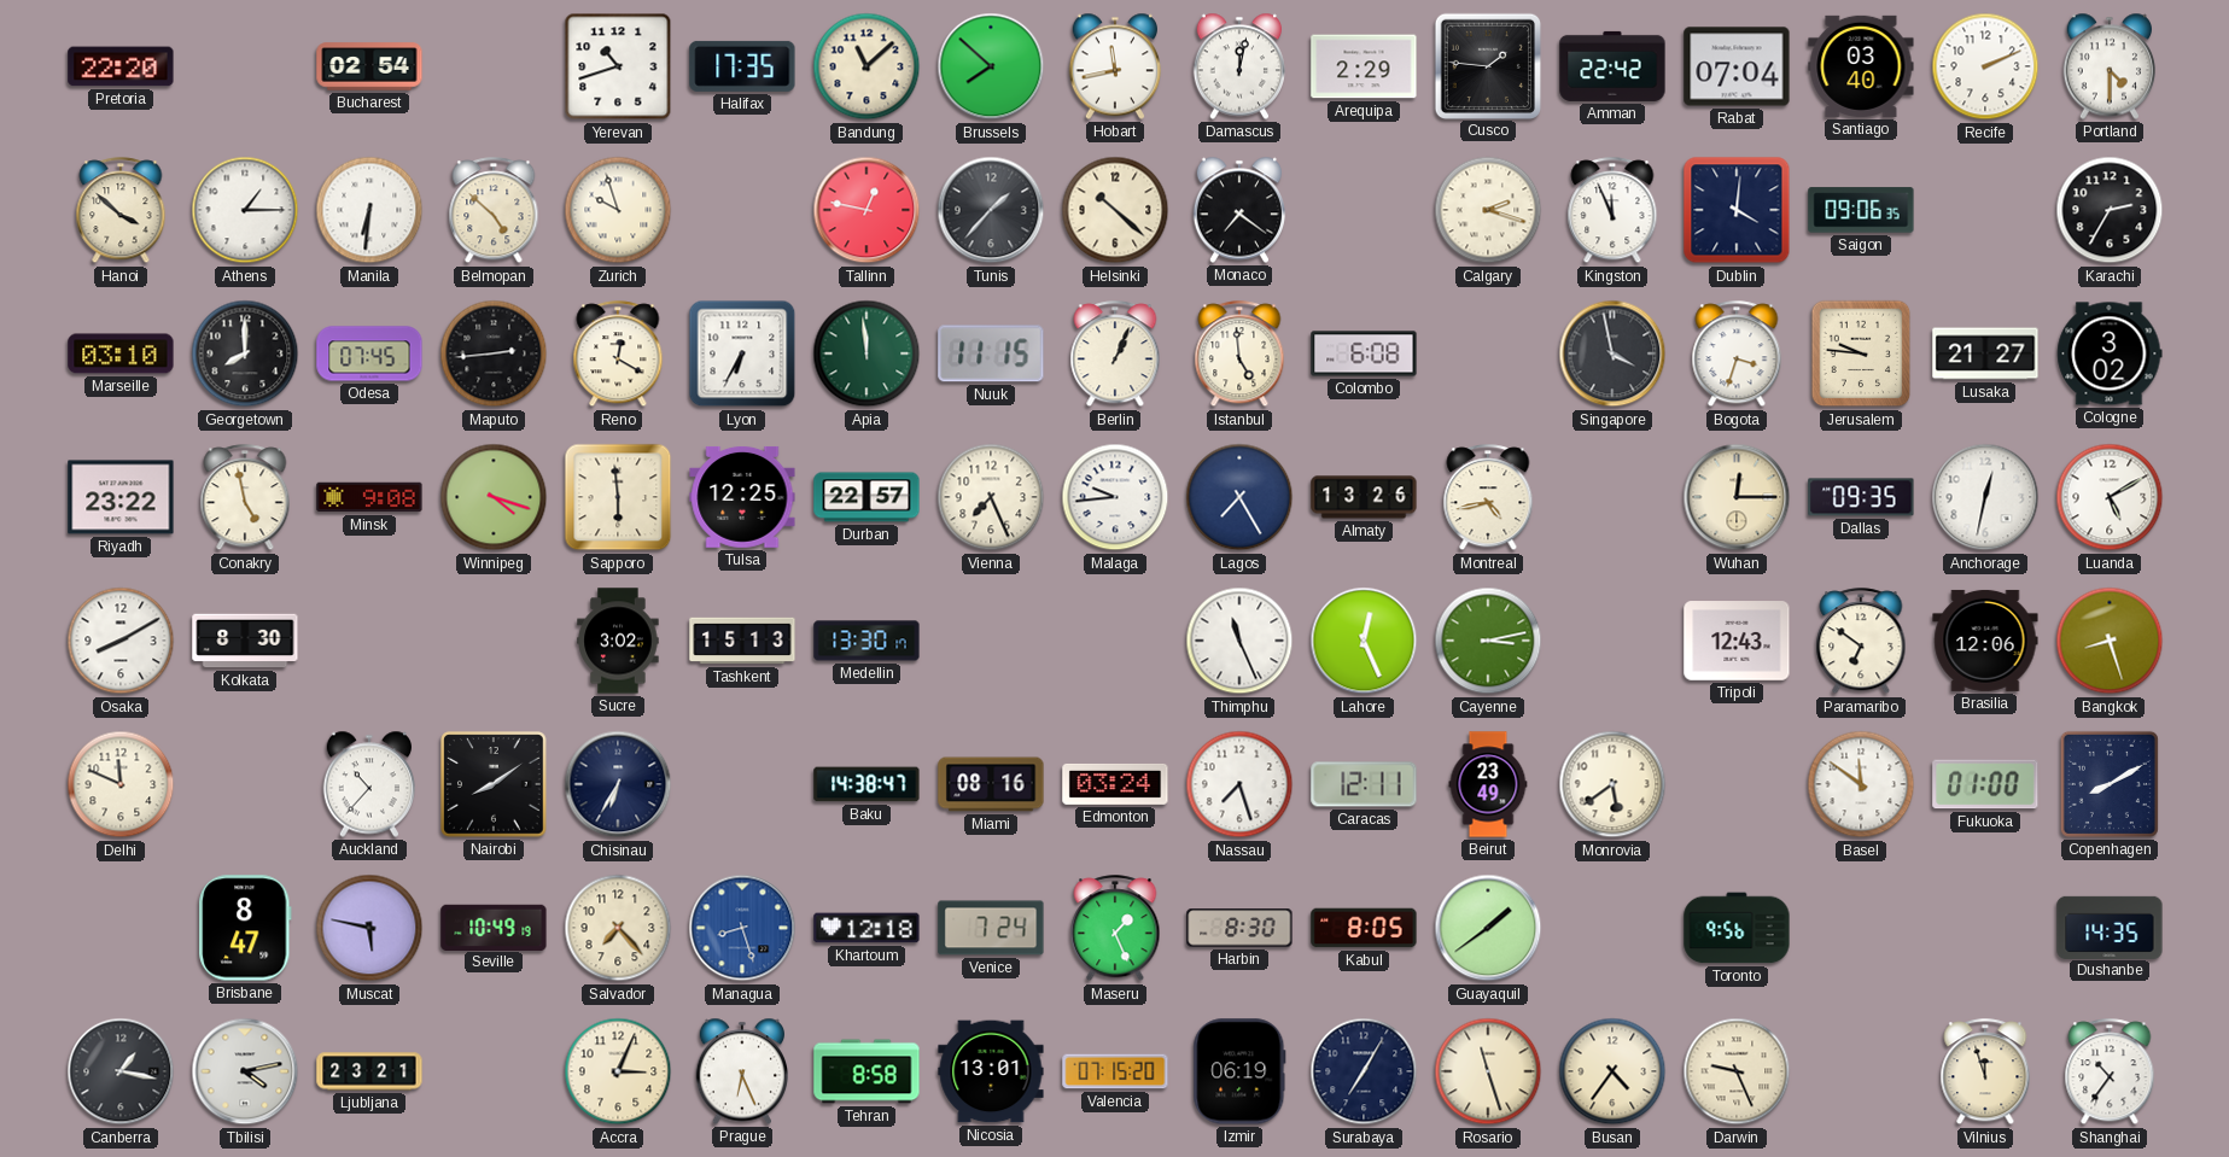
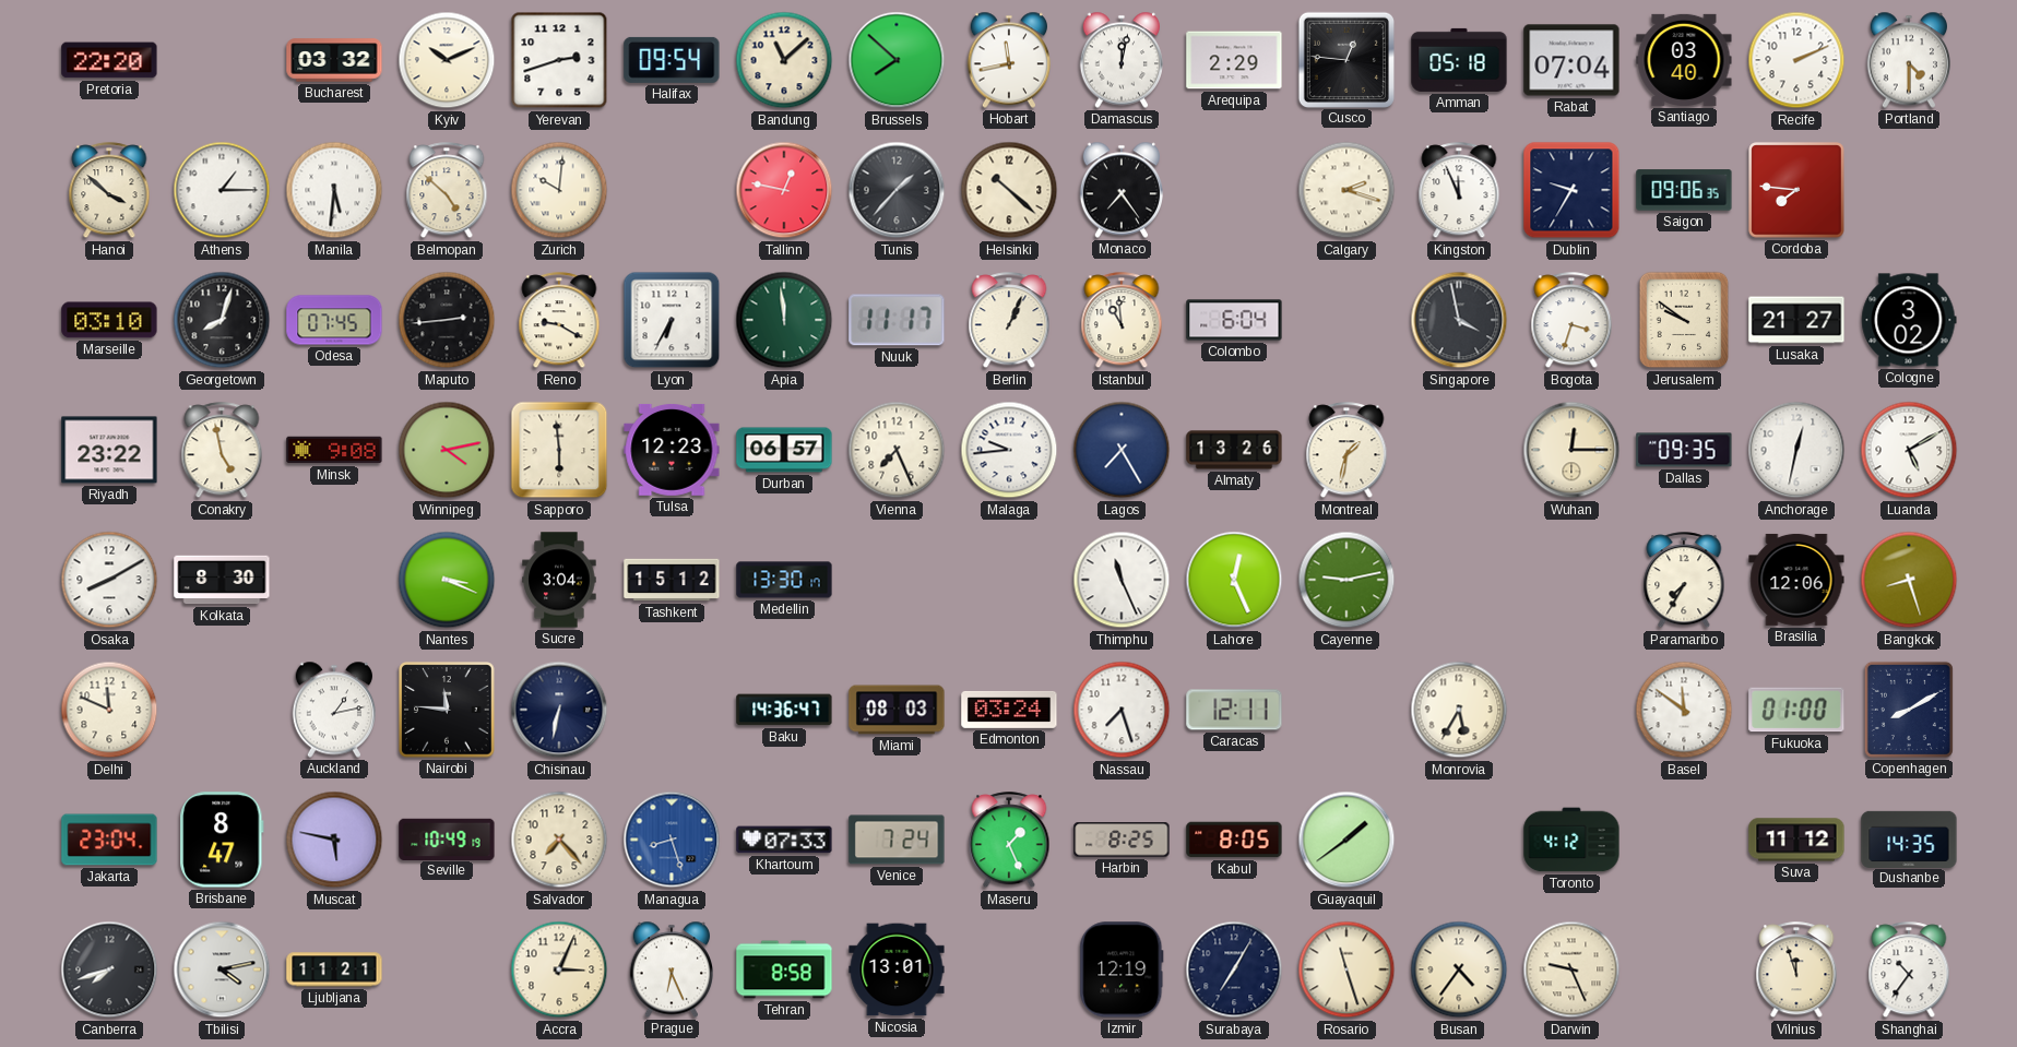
Bucharest: 02:54 -> 03:32 (334, 60)
Kyiv: none -> 10:11 (447, 60)
Yerevan: 10:42 -> 2:42 (559, 60)
Halifax: 17:35 -> 09:54 (672, 60)
Cusco: 1:46 -> 12:46 (1345, 59)
Amman: 22:42 -> 05:18 (1459, 60)
Manila: 6:31 -> 5:31 (334, 190)
Zurich: 9:57 -> 10:01 (559, 190)
Monaco: 7:21 -> 7:24 (1122, 190)
Dublin: 4:01 -> 9:35 (1571, 190)
Cordoba: none -> 7:46 (1796, 190)
Karachi: 2:35 -> none (2110, 210)
Georgetown: 8:00 -> 8:03 (222, 320)
Reno: 12:20 -> 9:20 (559, 321)
Nuuk: 11:15 -> 11:17 (897, 320)
Istanbul: 4:59 -> 10:59 (1122, 321)
Colombo: 6:08 -> 6:04 (1234, 320)
Jerusalem: 9:46 -> 9:51 (1684, 320)
Winnipeg: 4:18 -> 4:13 (447, 450)
Tulsa: 12:25 -> 12:23 (672, 450)
Durban: 22:57 -> 06:57 (784, 450)
Montreal: 4:43 -> 1:32 (1346, 451)
Nantes: none -> 3:19 (447, 580)
Sucre: 3:02 -> 3:04 (559, 580)
Tashkent: 15:13 -> 15:12 (672, 580)
Cayenne: 3:13 -> 9:13 (1346, 580)
Tripoli: 12:43 -> none (1737, 641)
Paramaribo: 6:51 -> 7:35 (1684, 581)
Auckland: 10:37 -> 1:13 (334, 710)
Nairobi: 8:09 -> 11:46 (447, 710)
Chisinau: 6:35 -> 6:32 (559, 710)
Baku: 14:38 -> 14:36 (784, 710)
Miami: 08:16 -> 08:03 (897, 710)
Beirut: 23:49 -> none (1488, 784)
Monrovia: 5:39 -> 5:35 (1459, 710)
Jakarta: none -> 23:04 (109, 840)
Khartoum: 12:18 -> 07:33 (784, 840)
Harbin: 8:30 -> 8:25 (1122, 840)
Toronto: 9:56 -> 4:12 (1571, 840)
Suva: none -> 11:12 (1796, 840)
Canberra: 1:17 -> 7:42 (109, 969)
Ljubljana: 23:21 -> 11:21 (334, 969)
Valencia: 07:15 -> none (1115, 1071)
Izmir: 06:19 -> 12:19 (1122, 969)
